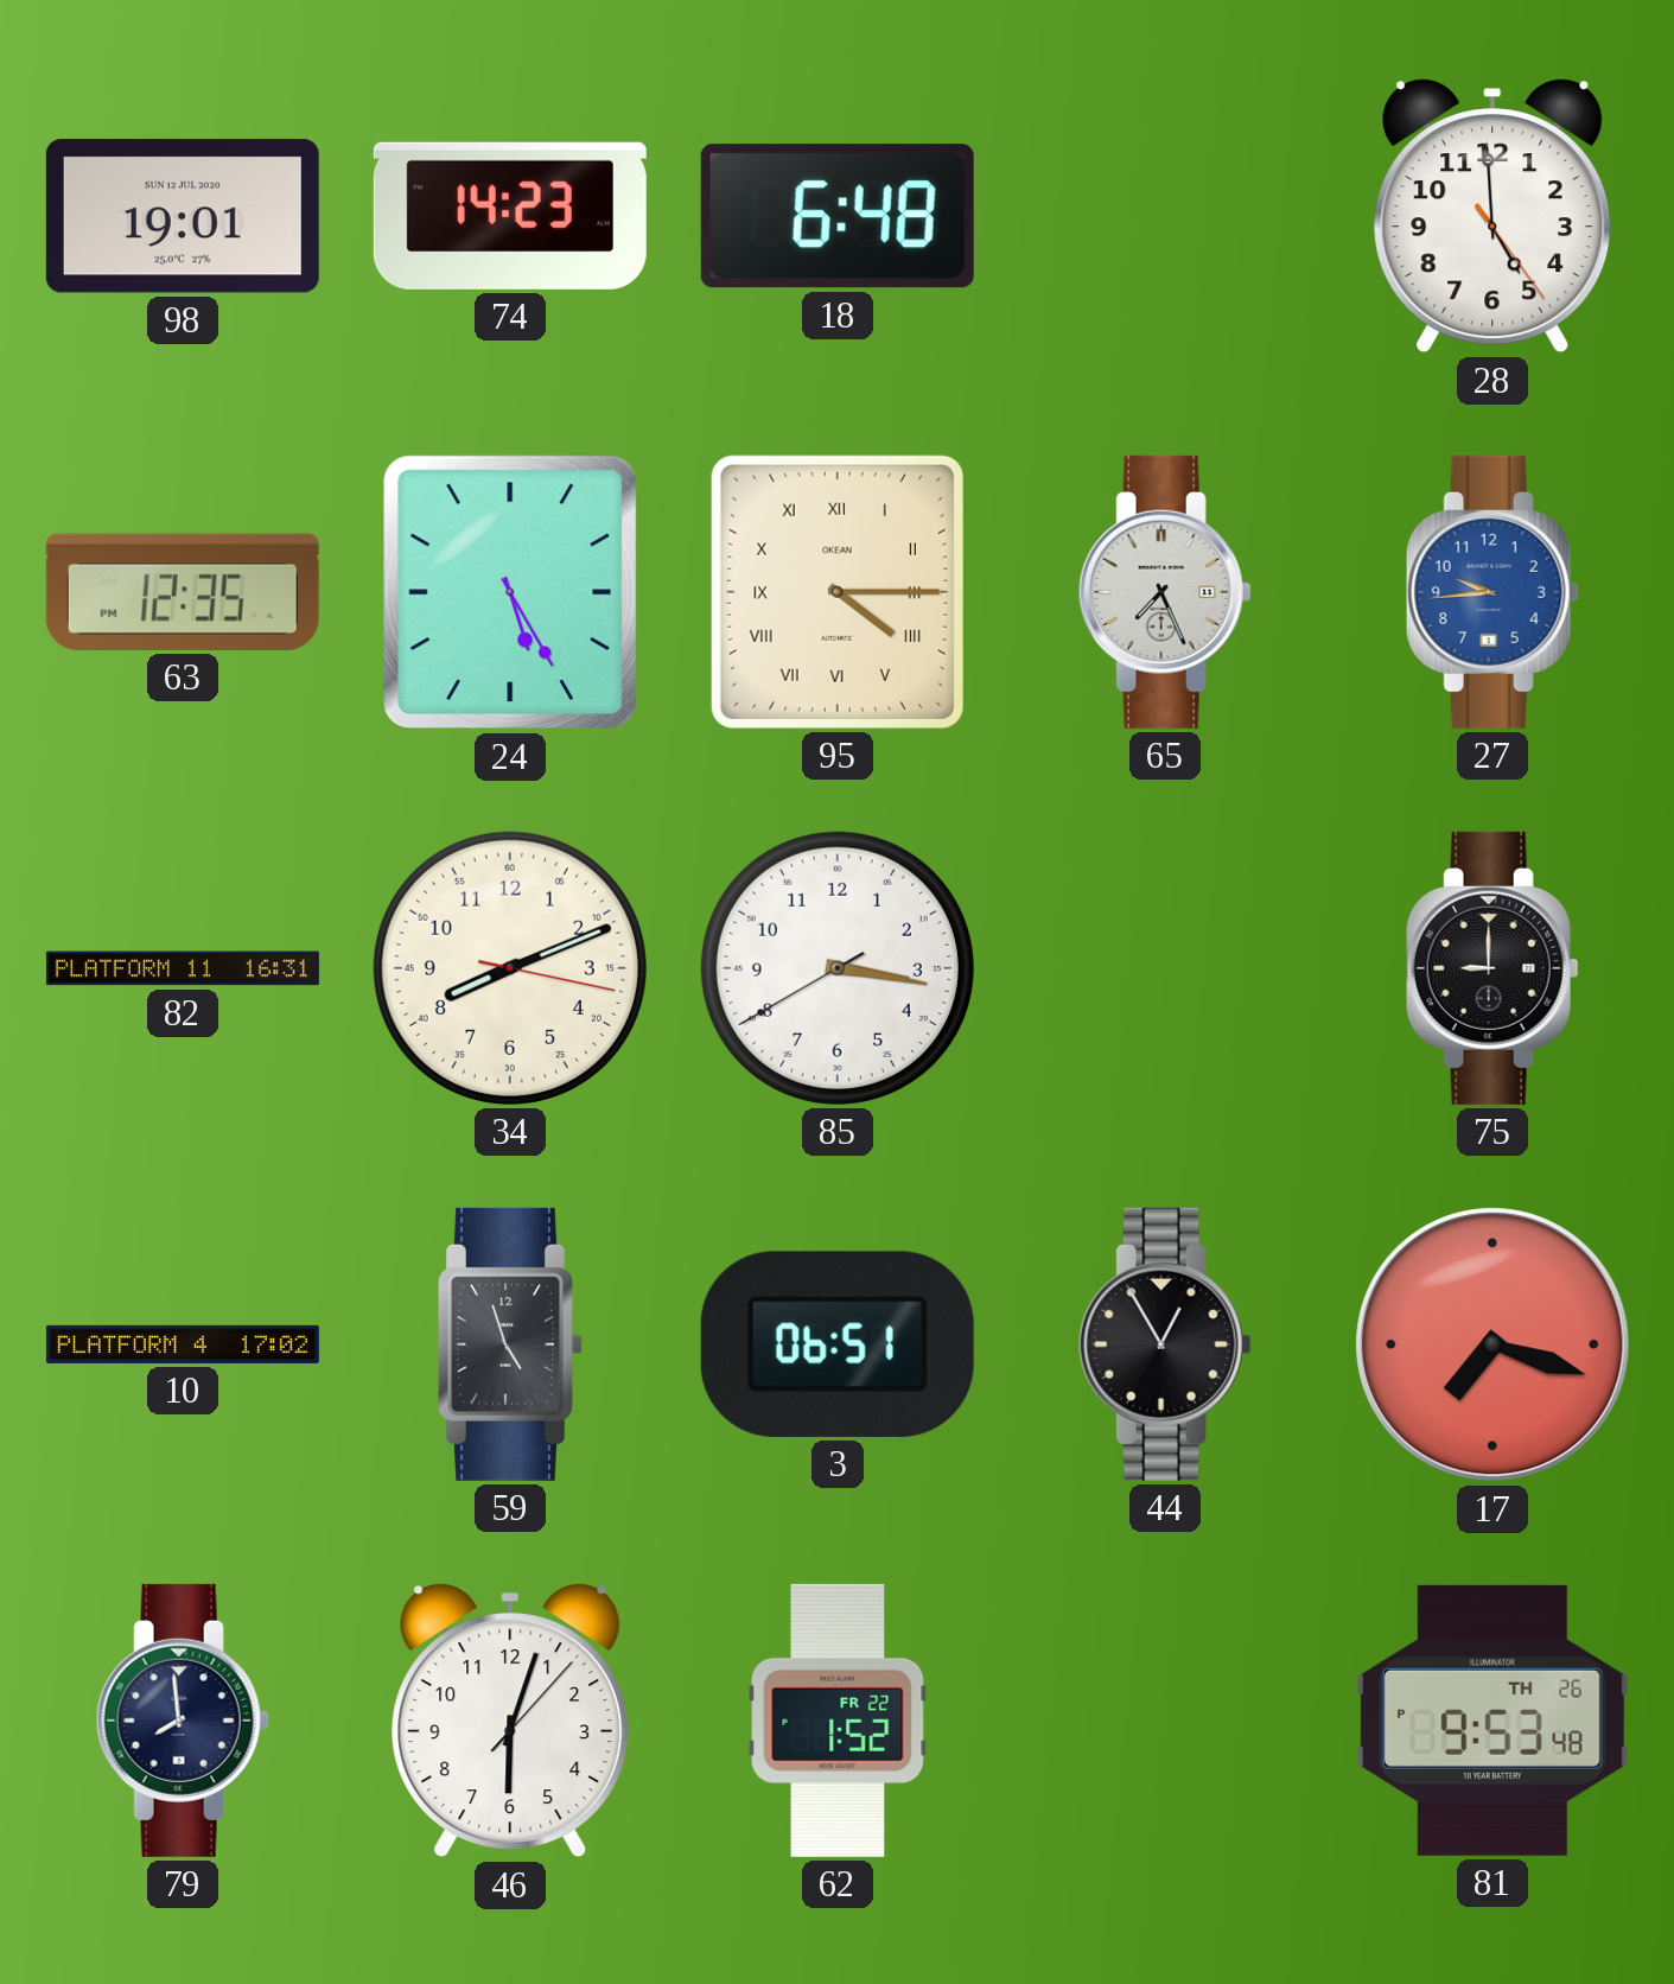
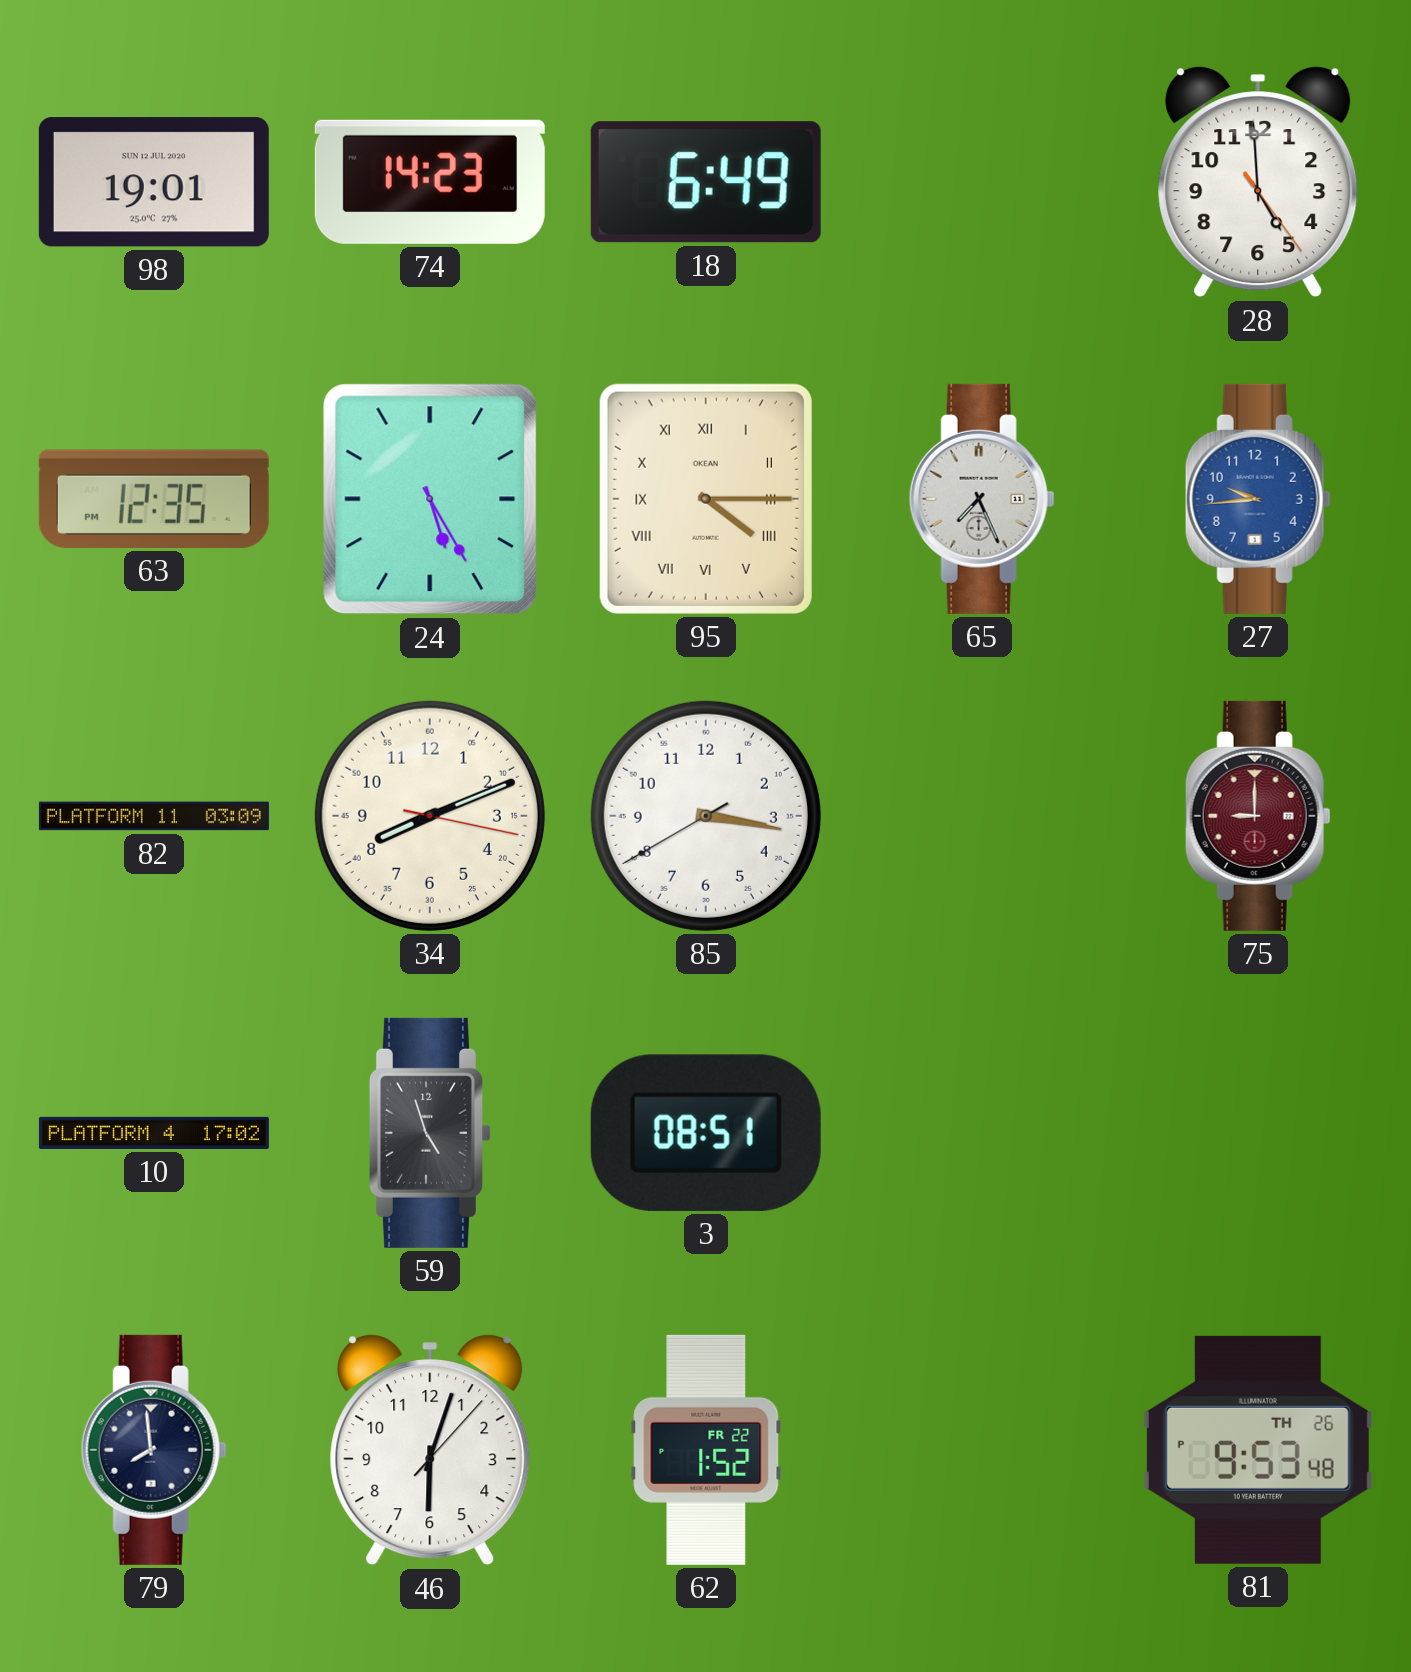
18: 6:48 -> 6:49 (706, 182)
82: 16:31 -> 03:09 (154, 816)
75 dial: black -> burgundy (1258, 816)
3: 06:51 -> 08:51 (706, 1133)
44: 12:55 -> none (1165, 1344)
17: 7:18 -> none (1492, 1344)
